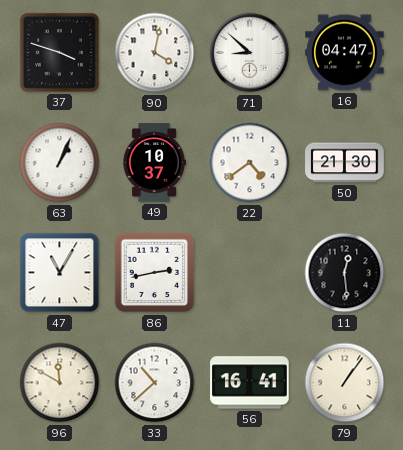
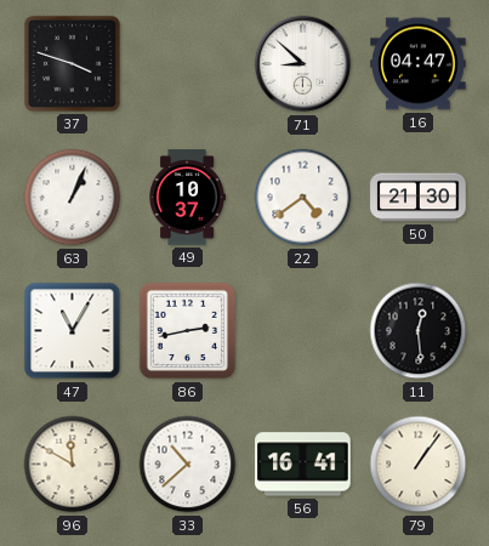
90: 4:02 -> none (155, 53)
